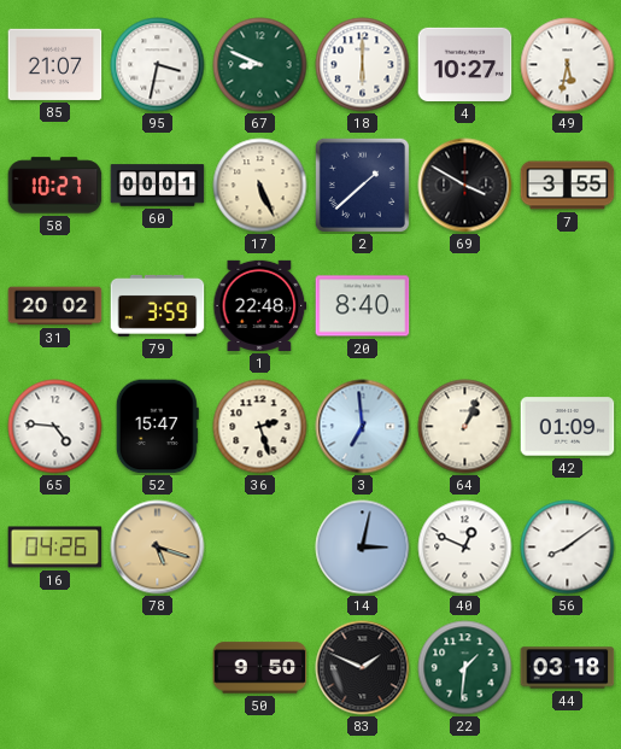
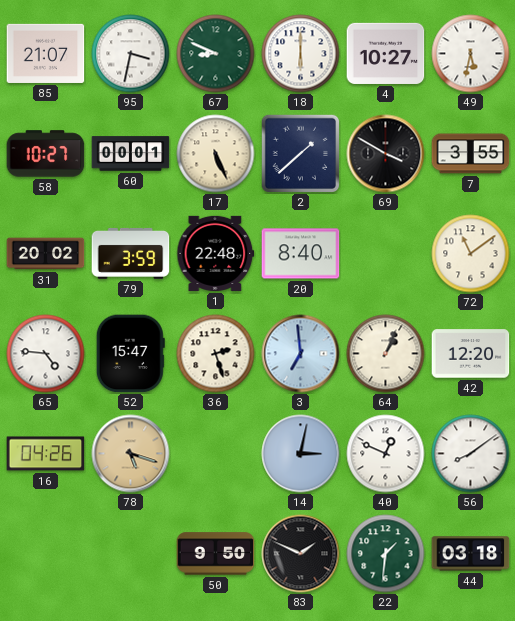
72: none -> 11:09 (471, 254)
42: 01:09 -> 12:20 (471, 354)
